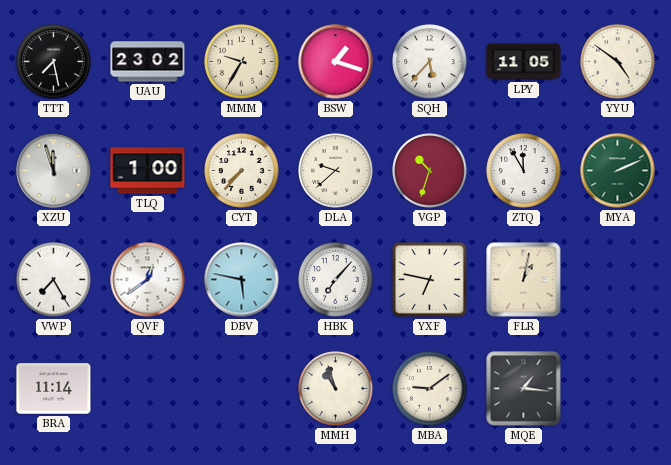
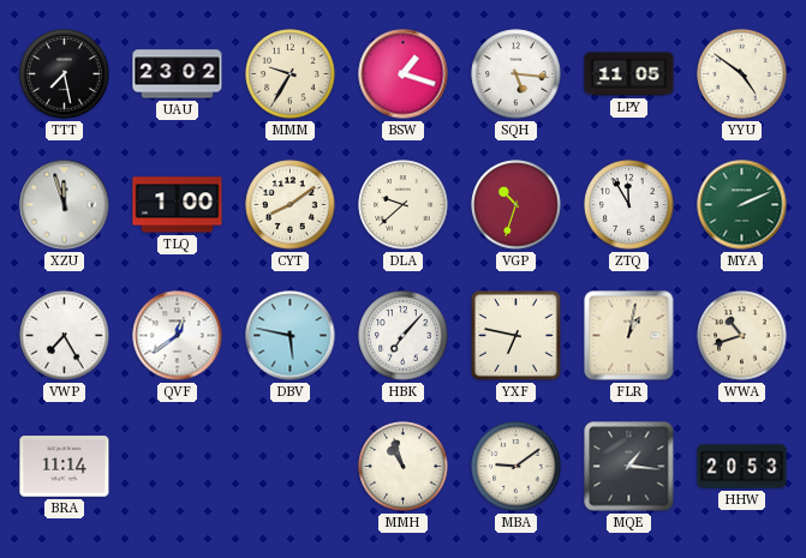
SQH: 5:37 -> 5:16 (517, 74)
CYT: 7:37 -> 8:09 (291, 205)
WWA: none -> 10:42 (742, 336)
HHW: none -> 20:53 (742, 467)
